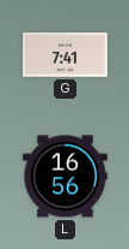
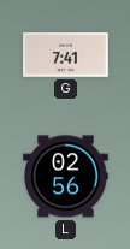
L: 16:56 -> 02:56 (66, 177)
